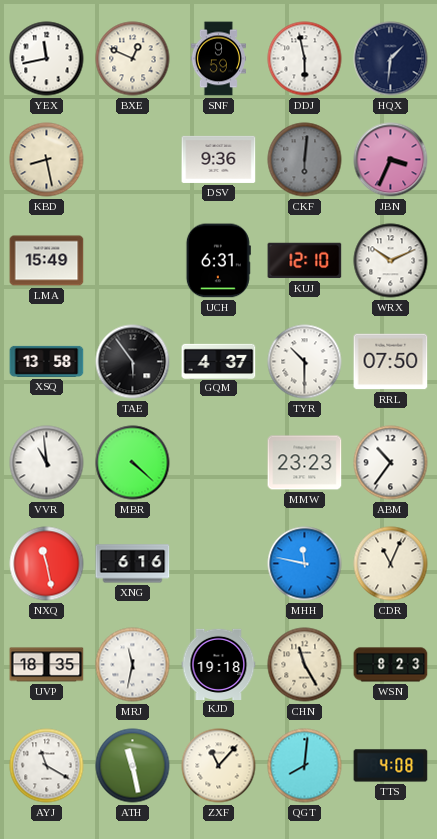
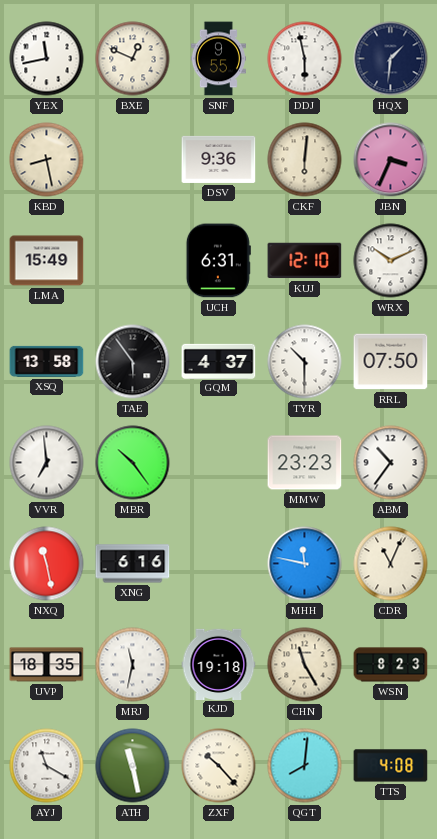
SNF: 9:59 -> 9:55 (218, 59)
CKF dial: grey -> cream (305, 160)
VVR: 10:59 -> 6:59 (47, 463)
MBR: 4:22 -> 10:24 (133, 463)
ZXF: 11:07 -> 10:23 (219, 766)
